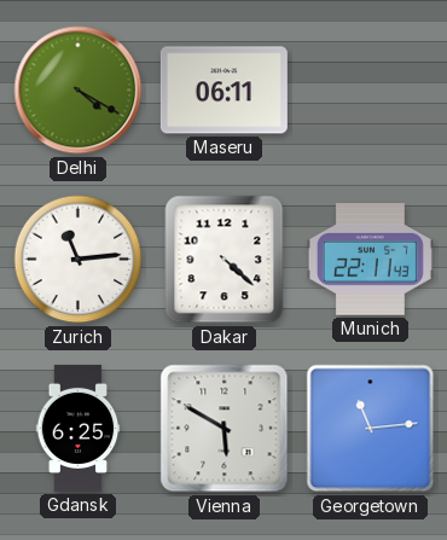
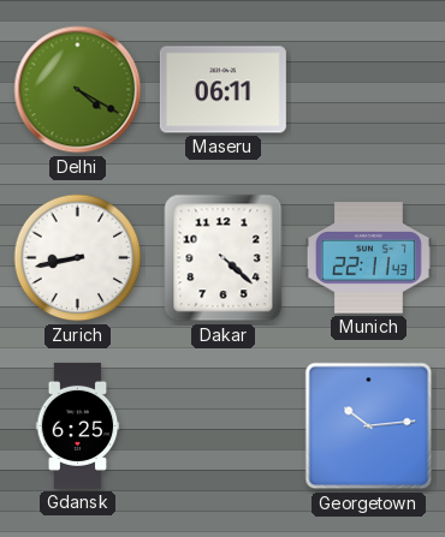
Zurich: 11:14 -> 8:43 (78, 258)
Vienna: 5:50 -> none (225, 429)
Georgetown: 11:14 -> 10:14 (369, 426)
